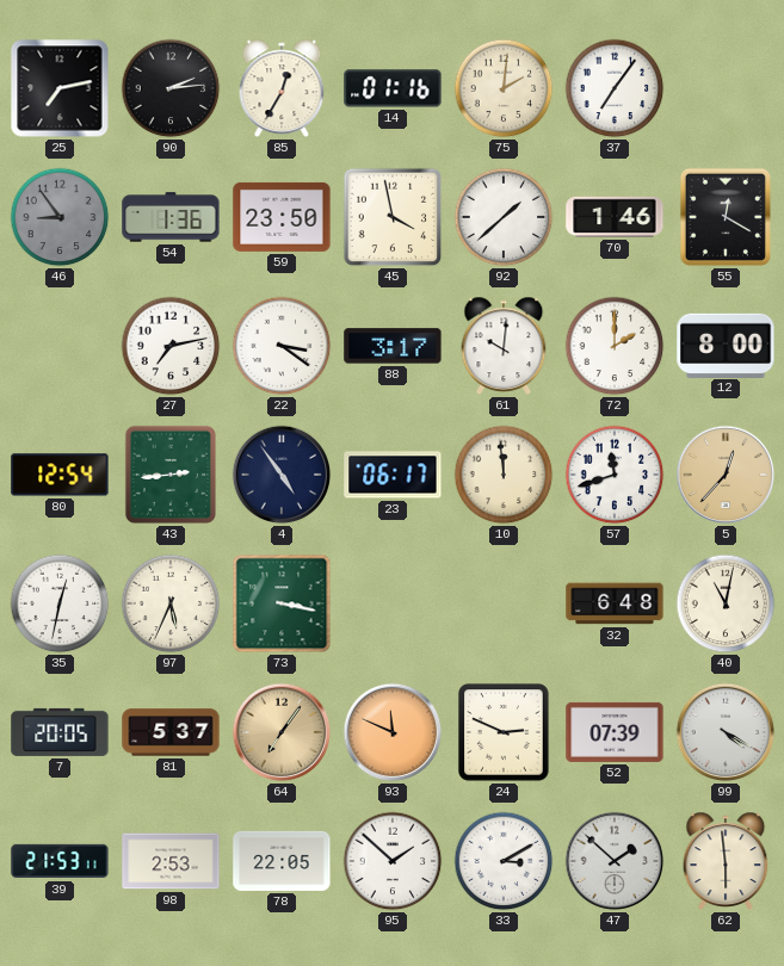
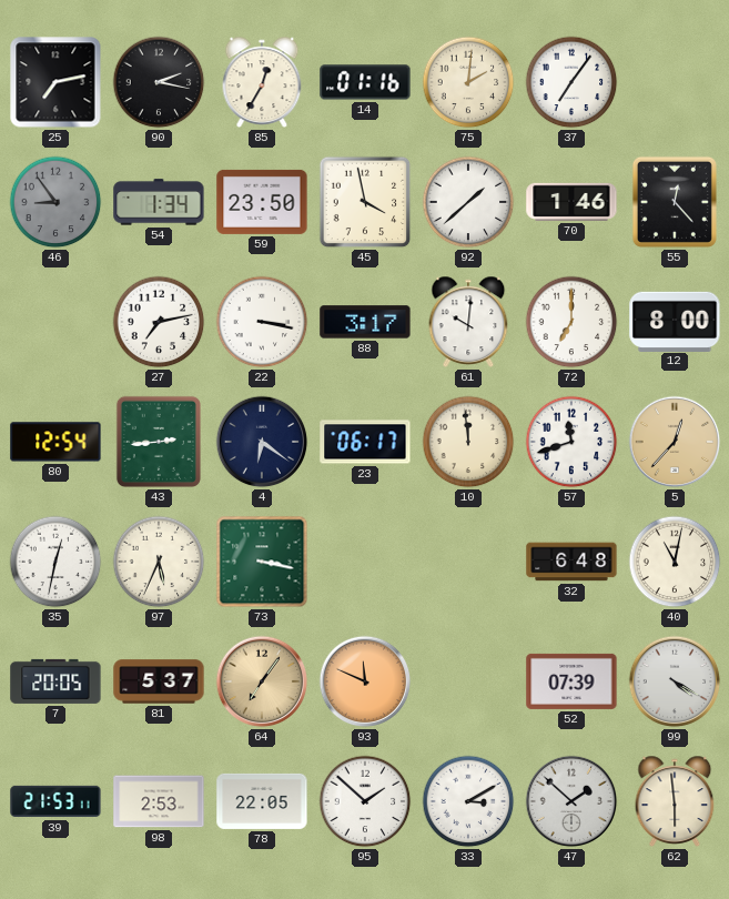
90: 2:14 -> 2:17 (159, 82)
54: 1:36 -> 1:34 (159, 202)
55: 12:20 -> 12:23 (675, 202)
22: 3:21 -> 3:17 (262, 322)
72: 2:00 -> 7:00 (571, 322)
4: 4:54 -> 6:21 (262, 442)
24: 2:49 -> none (504, 732)
